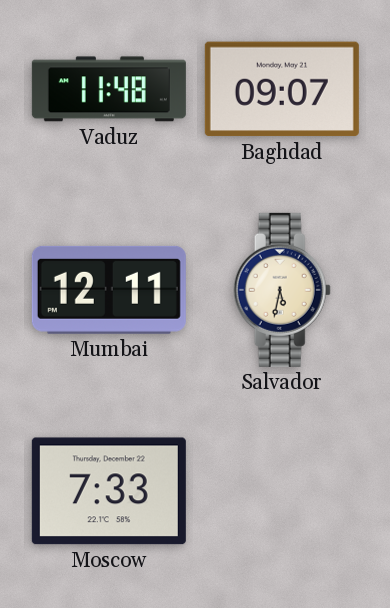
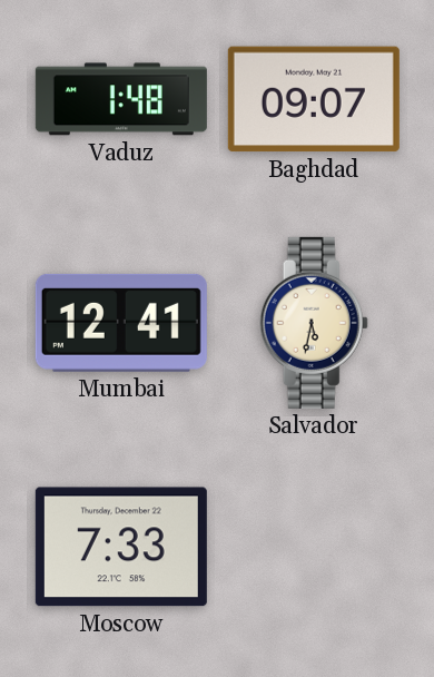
Vaduz: 11:48 -> 1:48 (121, 99)
Mumbai: 12:11 -> 12:41 (121, 323)
